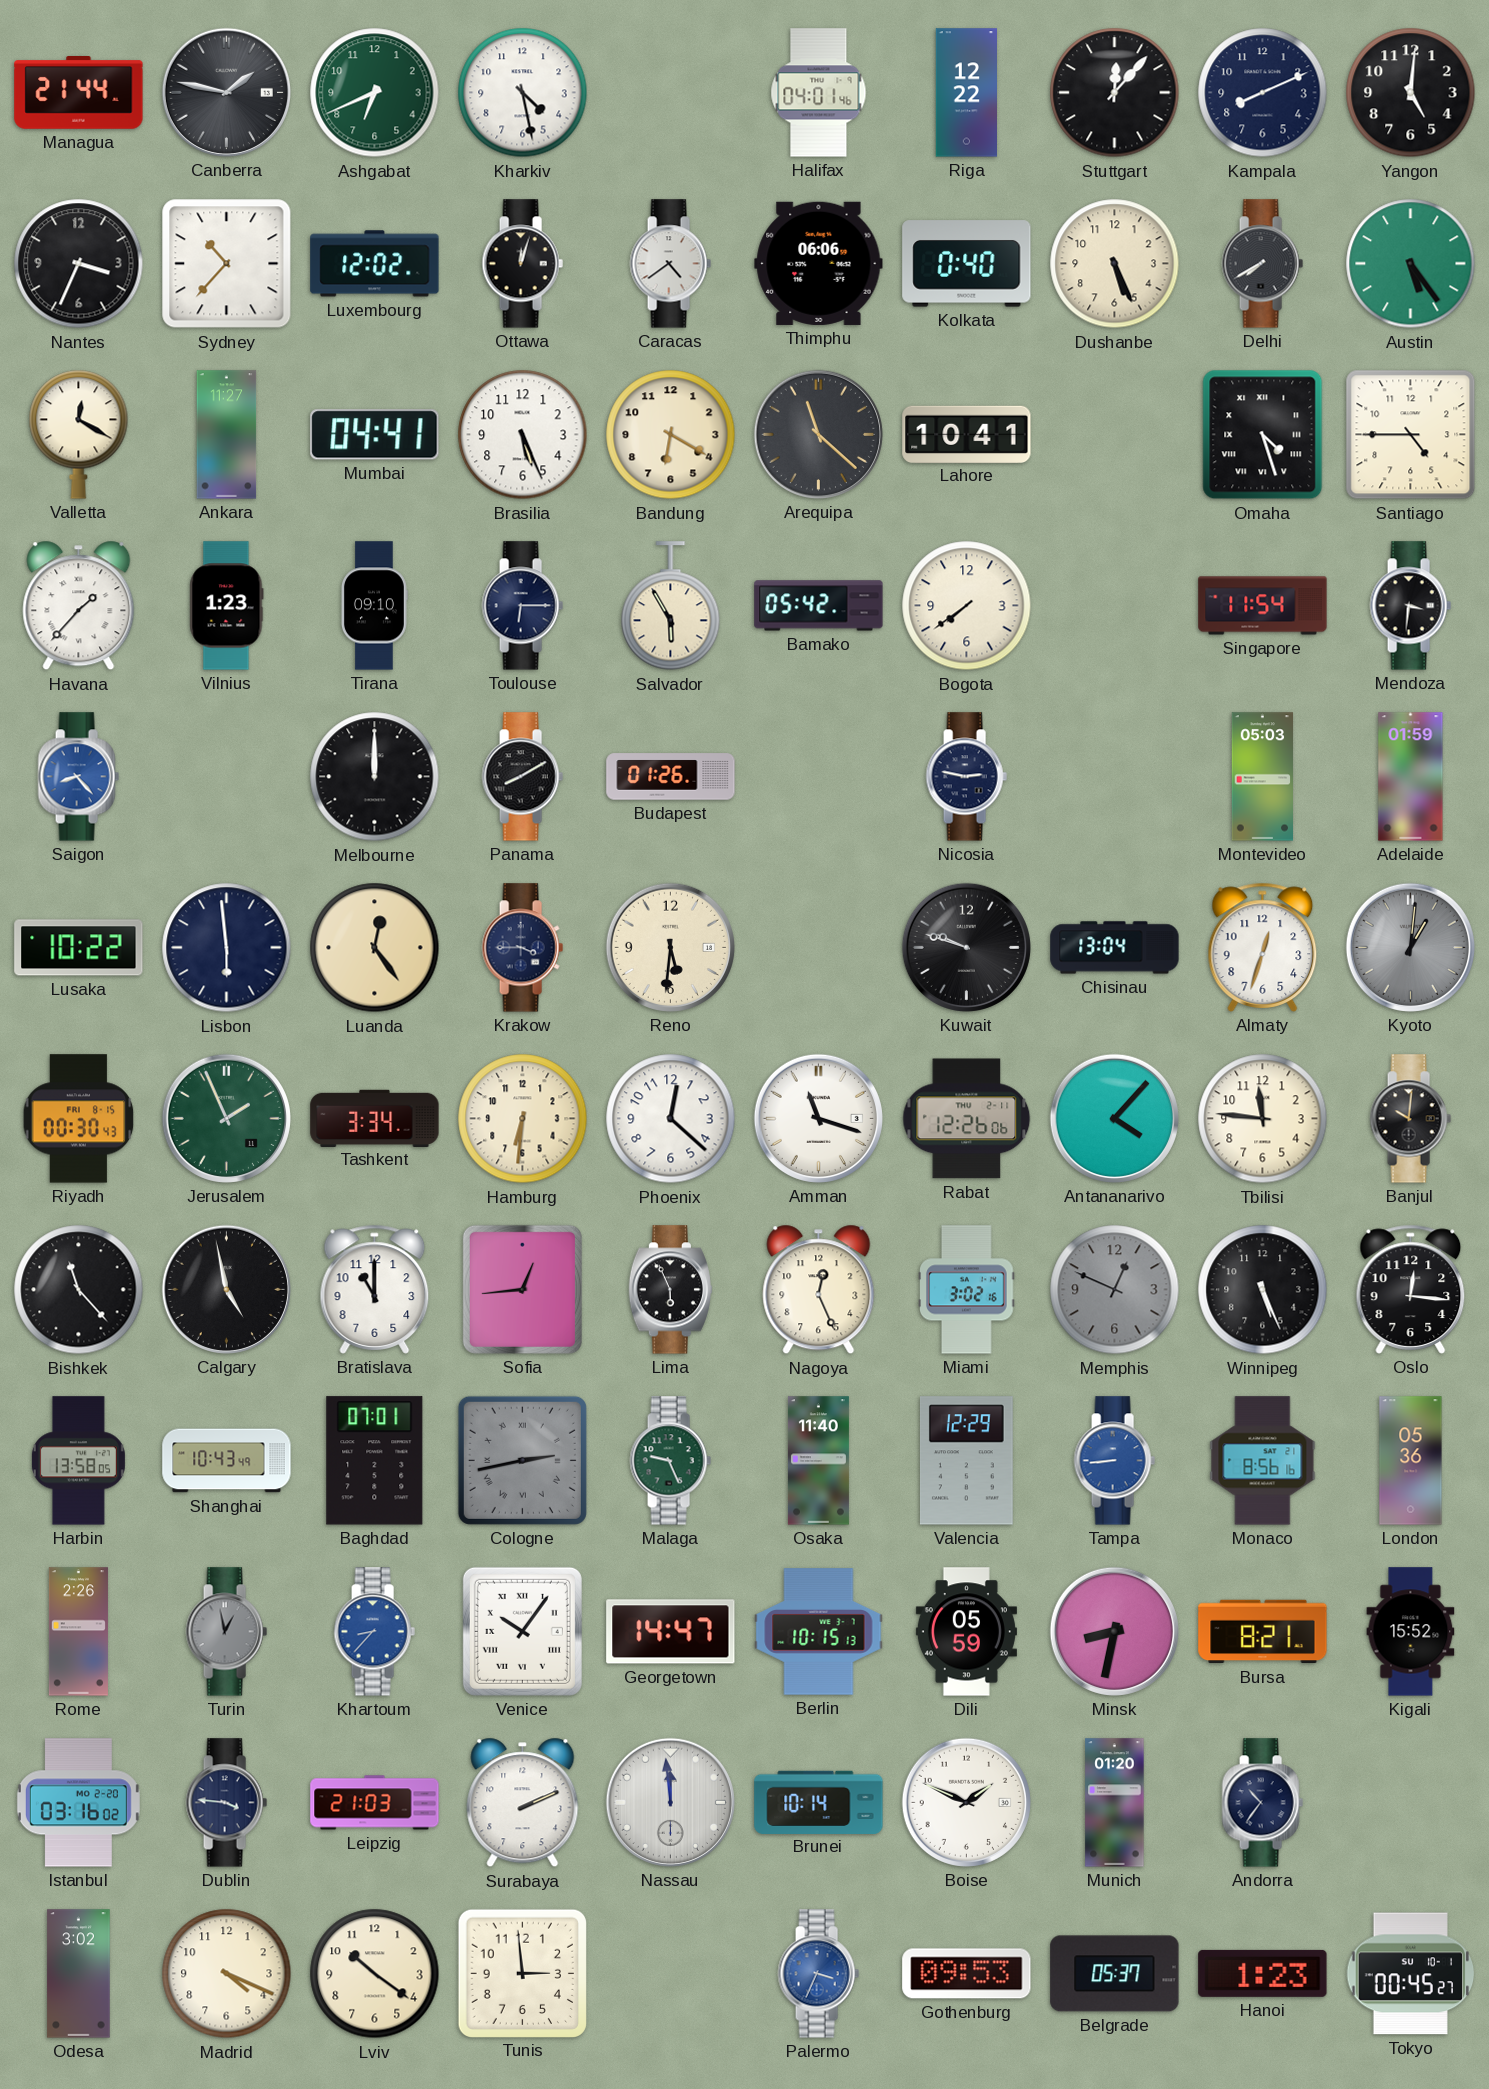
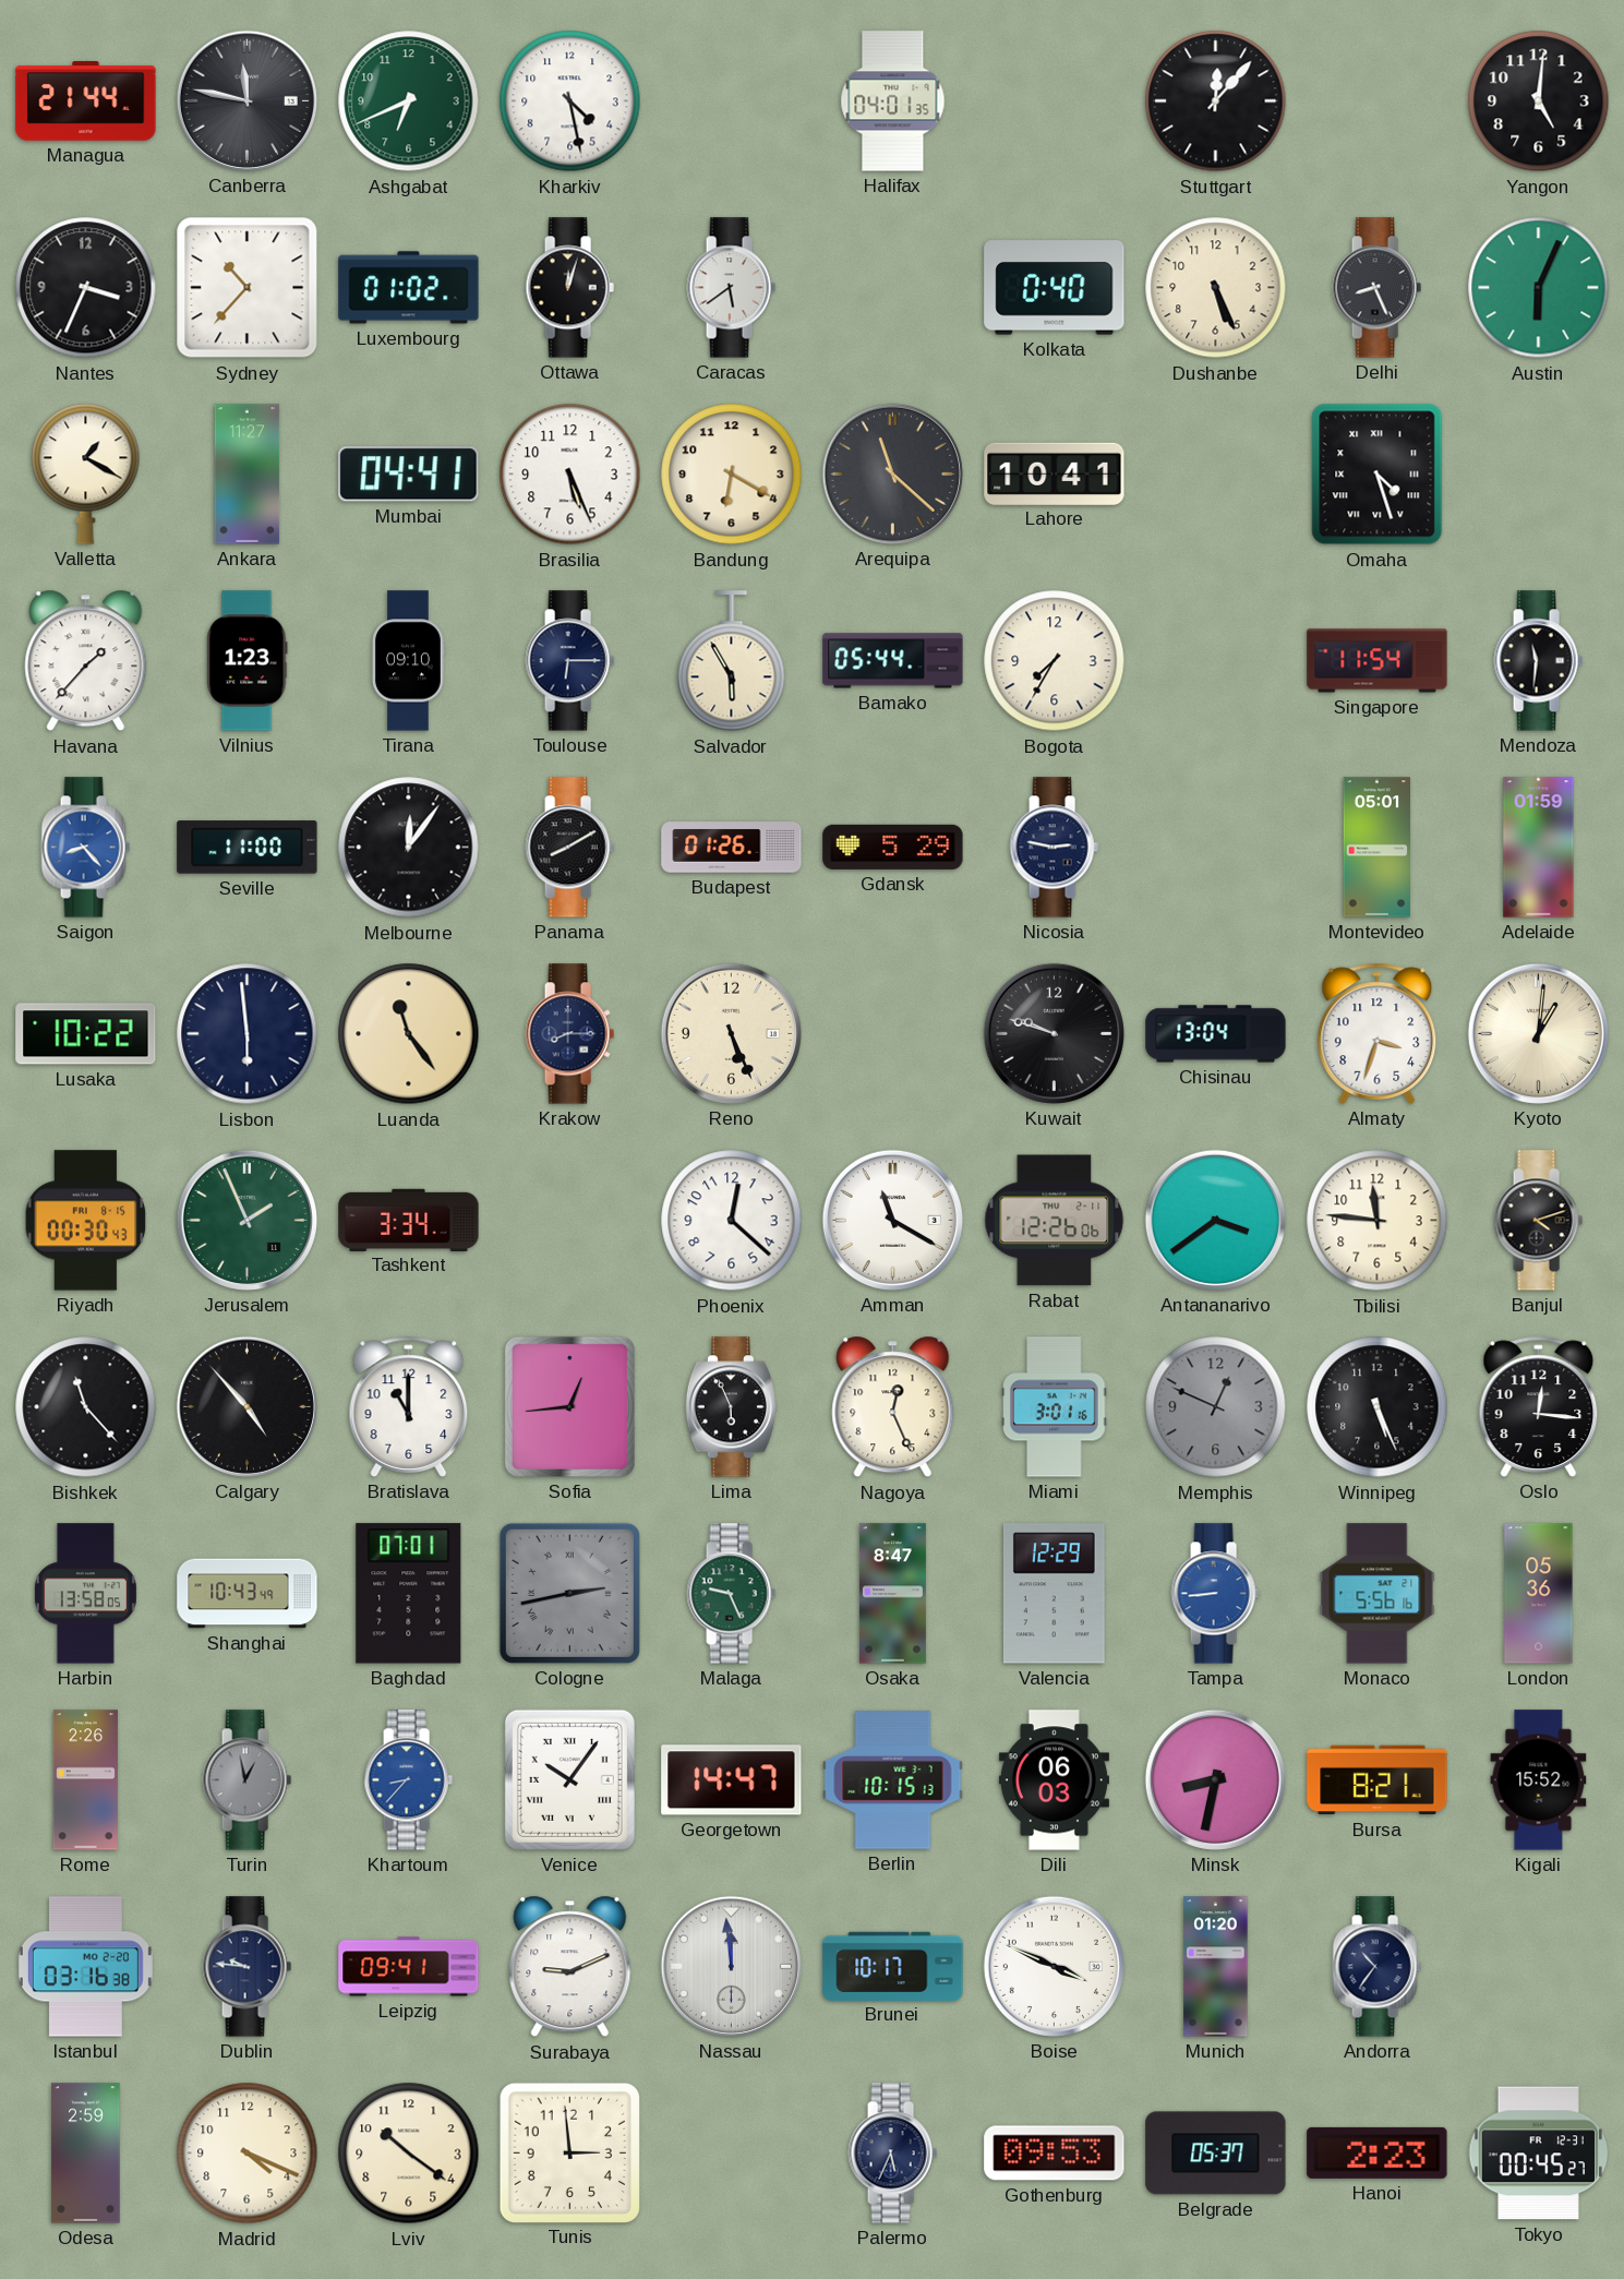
Canberra: 1:47 -> 11:47 (246, 100)
Halifax: 04:01:46 -> 04:01:35 (893, 101)
Riga: 12:22 -> none (967, 93)
Kampala: 8:11 -> none (1263, 93)
Luxembourg: 12:02 -> 01:02 (409, 288)
Caracas: 4:39 -> 5:39 (731, 288)
Thimphu: 06:06 -> none (819, 263)
Delhi: 7:40 -> 8:26 (1376, 288)
Austin: 5:24 -> 6:04 (1539, 288)
Valletta: 12:20 -> 1:20 (86, 473)
Santiago: 4:45 -> none (1411, 435)
Bamako: 05:42 -> 05:44 (893, 661)
Bogota: 7:39 -> 7:35 (1055, 661)
Mendoza: 3:31 -> 11:31 (1538, 661)
Seville: none -> 11:00 (248, 848)
Melbourne: 12:00 -> 12:06 (409, 848)
Gdansk: none -> 5:29 (893, 847)
Montevideo: 05:03 -> 05:01 (1378, 848)
Luanda: 12:24 -> 11:24 (409, 1034)
Krakow: 3:45 -> 8:15 (569, 1034)
Reno: 5:31 -> 5:26 (731, 1033)
Almaty: 12:33 -> 3:33 (1378, 1033)
Kyoto dial: grey -> cream (1538, 1033)
Hamburg: 6:31 -> none (523, 1119)
Amman: 11:18 -> 11:20 (892, 1220)
Antananarivo: 4:07 -> 3:39 (1215, 1220)
Banjul: 10:01 -> 4:12 (1538, 1221)
Calgary: 4:58 -> 4:53 (246, 1406)
Miami: 3:02 -> 3:01 (1055, 1407)
Osaka: 11:40 -> 8:47 (892, 1594)
Monaco: 8:56 -> 5:56 (1378, 1594)
Dili: 05:59 -> 06:03 (1054, 1780)
Istanbul: 03:16:02 -> 03:16:38 (85, 1967)
Dublin: 3:46 -> 9:46 (246, 1967)
Leipzig: 21:03 -> 09:41 (409, 1967)
Surabaya: 2:11 -> 9:11 (570, 1967)
Brunei: 10:14 -> 10:17 (893, 1966)
Boise: 1:49 -> 3:49 (1054, 1966)
Odesa: 3:02 -> 2:59 (86, 2154)
Palermo: 3:34 -> 5:34 (892, 2154)
Palermo dial: blue -> navy (892, 2154)
Hanoi: 1:23 -> 2:23 (1378, 2152)
Tokyo date: SU 10-1 -> FR 12-31 (1539, 2154)
